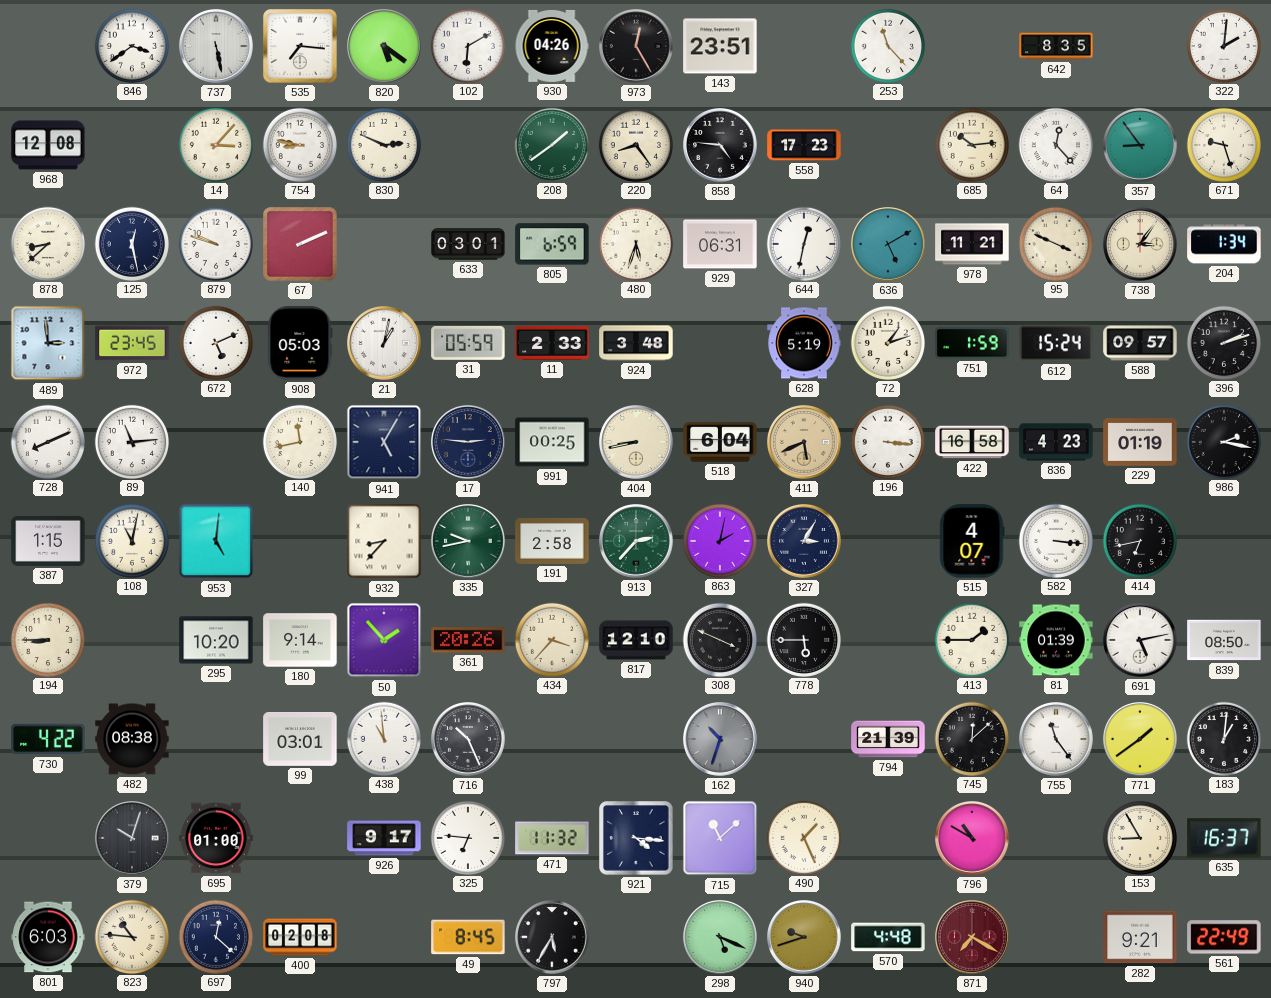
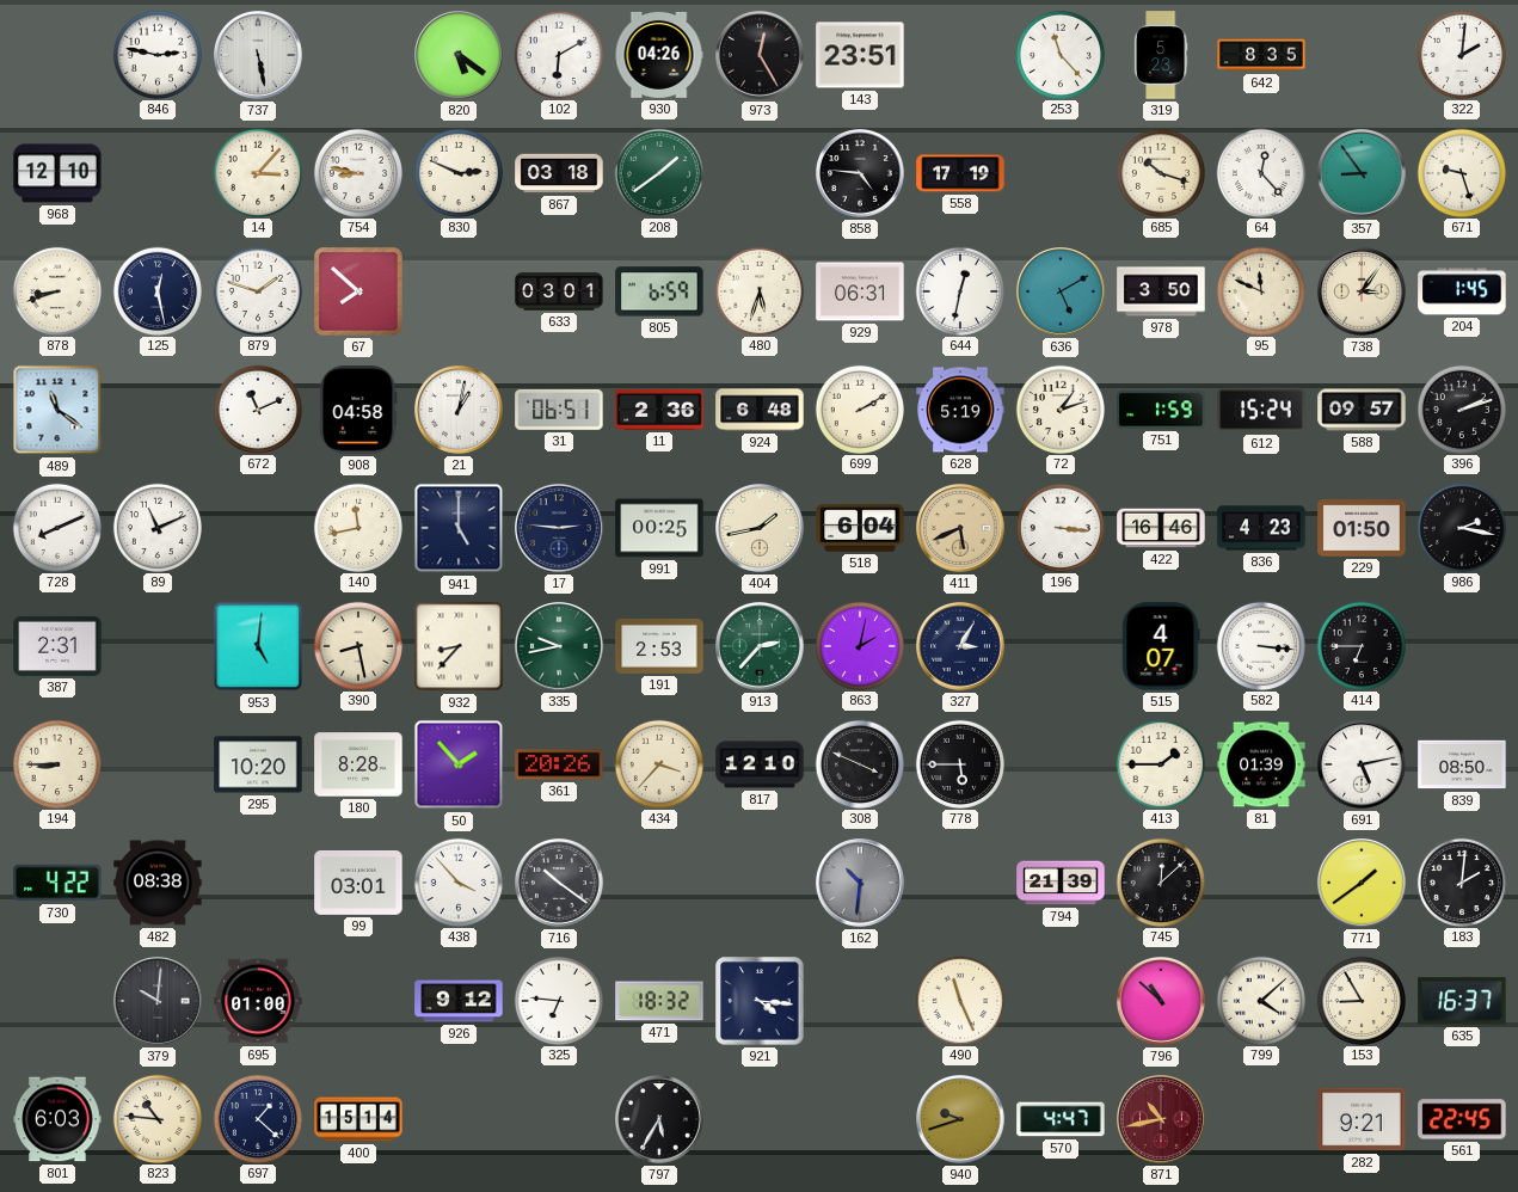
846: 3:39 -> 2:47 (156, 54)
535: 7:16 -> none (300, 46)
319: none -> 5:23 (1161, 55)
968: 12:08 -> 12:10 (57, 173)
867: none -> 03:18 (559, 173)
220: 8:24 -> none (635, 144)
558: 17:23 -> 17:19 (960, 173)
685: 10:14 -> 10:18 (1160, 172)
878: 8:38 -> 8:42 (56, 290)
879: 9:48 -> 1:48 (257, 290)
67: 2:11 -> 7:52 (358, 291)
978: 11:21 -> 3:50 (1161, 291)
95: 3:49 -> 11:49 (1260, 290)
204: 1:34 -> 1:45 (1462, 291)
489: 2:59 -> 11:21 (57, 410)
972: 23:45 -> none (132, 343)
672: 5:11 -> 11:11 (257, 408)
908: 05:03 -> 04:58 (358, 410)
31: 05:59 -> 06:51 (559, 410)
11: 2:33 -> 2:36 (659, 410)
924: 3:48 -> 6:48 (760, 410)
699: none -> 2:10 (859, 408)
89: 11:14 -> 11:11 (156, 527)
941: 5:05 -> 5:00 (459, 528)
404: 8:43 -> 1:43 (760, 528)
422: 16:58 -> 16:46 (1161, 528)
229: 01:19 -> 01:50 (1362, 528)
387: 1:15 -> 2:31 (57, 646)
108: 11:02 -> none (131, 540)
390: none -> 8:28 (357, 645)
191: 2:58 -> 2:53 (659, 646)
414: 6:43 -> 6:45 (1360, 645)
180: 9:14 -> 8:28 (358, 764)
438: 10:59 -> 3:53 (457, 881)
716: 10:26 -> 10:21 (559, 883)
162: 10:33 -> 10:31 (860, 883)
755: 11:24 -> none (1056, 739)
183: 1:01 -> 2:01 (1461, 881)
379: 10:03 -> 10:01 (158, 1001)
926: 9:17 -> 9:12 (459, 1001)
471: 11:32 -> 18:32 (659, 1001)
715: 11:08 -> none (720, 838)
490: 1:26 -> 11:26 (959, 1000)
796: 10:50 -> 10:52 (1161, 1001)
799: none -> 4:08 (1260, 1000)
697: 12:22 -> 1:22 (257, 1118)
400: 02:08 -> 15:14 (358, 1119)
49: 8:45 -> none (468, 937)
298: 5:19 -> none (720, 937)
570: 4:48 -> 4:47 (1061, 1119)
871: 7:20 -> 10:43 (1161, 1119)
561: 22:49 -> 22:45 (1462, 1119)
